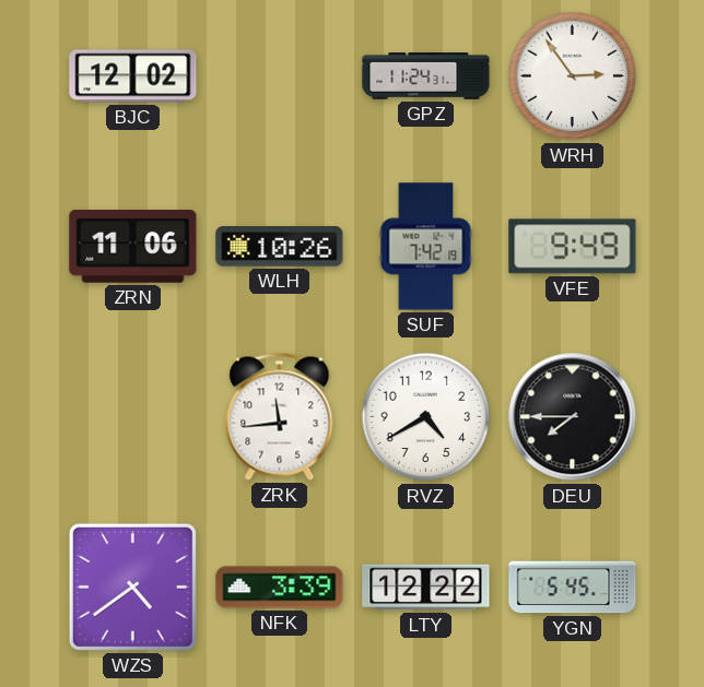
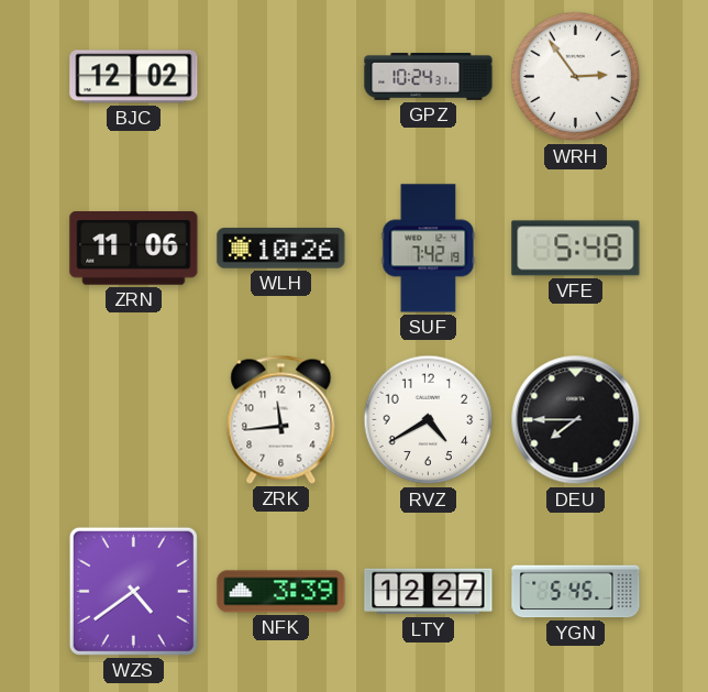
GPZ: 11:24 -> 10:24 (429, 77)
VFE: 9:49 -> 5:48 (576, 249)
LTY: 12:22 -> 12:27 (429, 592)
